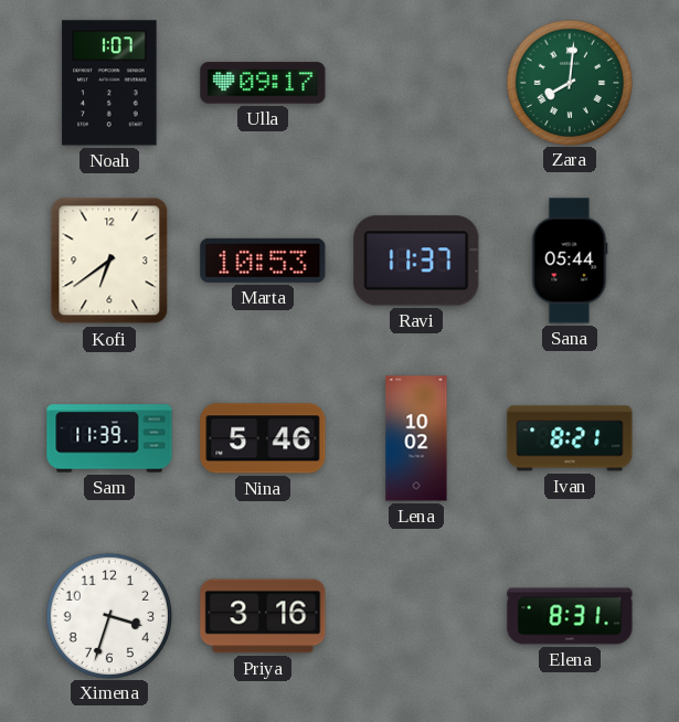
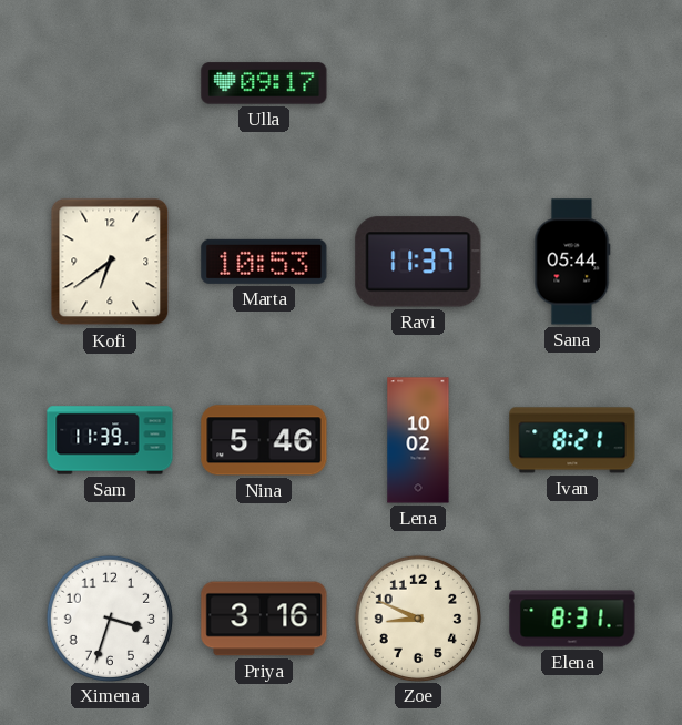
Noah: 1:07 -> none (109, 83)
Zara: 8:01 -> none (569, 82)
Zoe: none -> 8:49 (417, 617)
